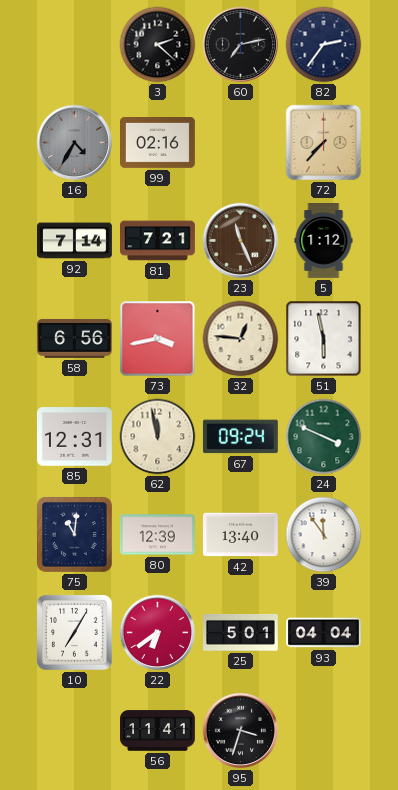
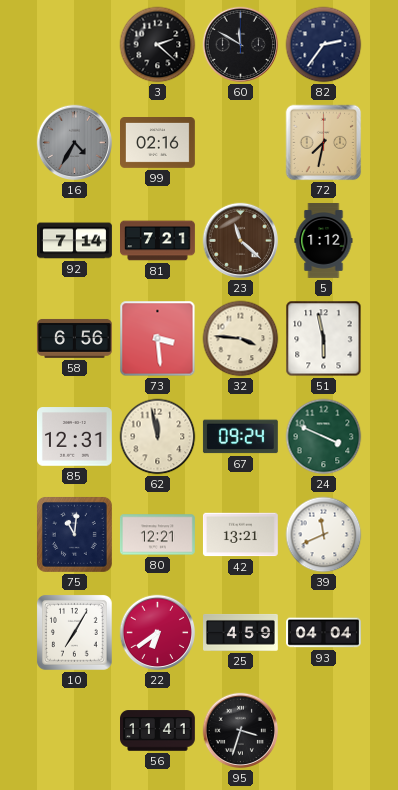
60: 7:13 -> 11:50 (241, 45)
72: 7:37 -> 7:32 (324, 143)
23: 11:26 -> 11:22 (241, 241)
73: 3:43 -> 3:29 (158, 339)
32: 12:46 -> 3:46 (241, 339)
80: 12:39 -> 12:21 (157, 535)
42: 13:40 -> 13:21 (241, 535)
39: 11:54 -> 11:41 (324, 535)
25: 5:01 -> 4:59 (241, 633)
